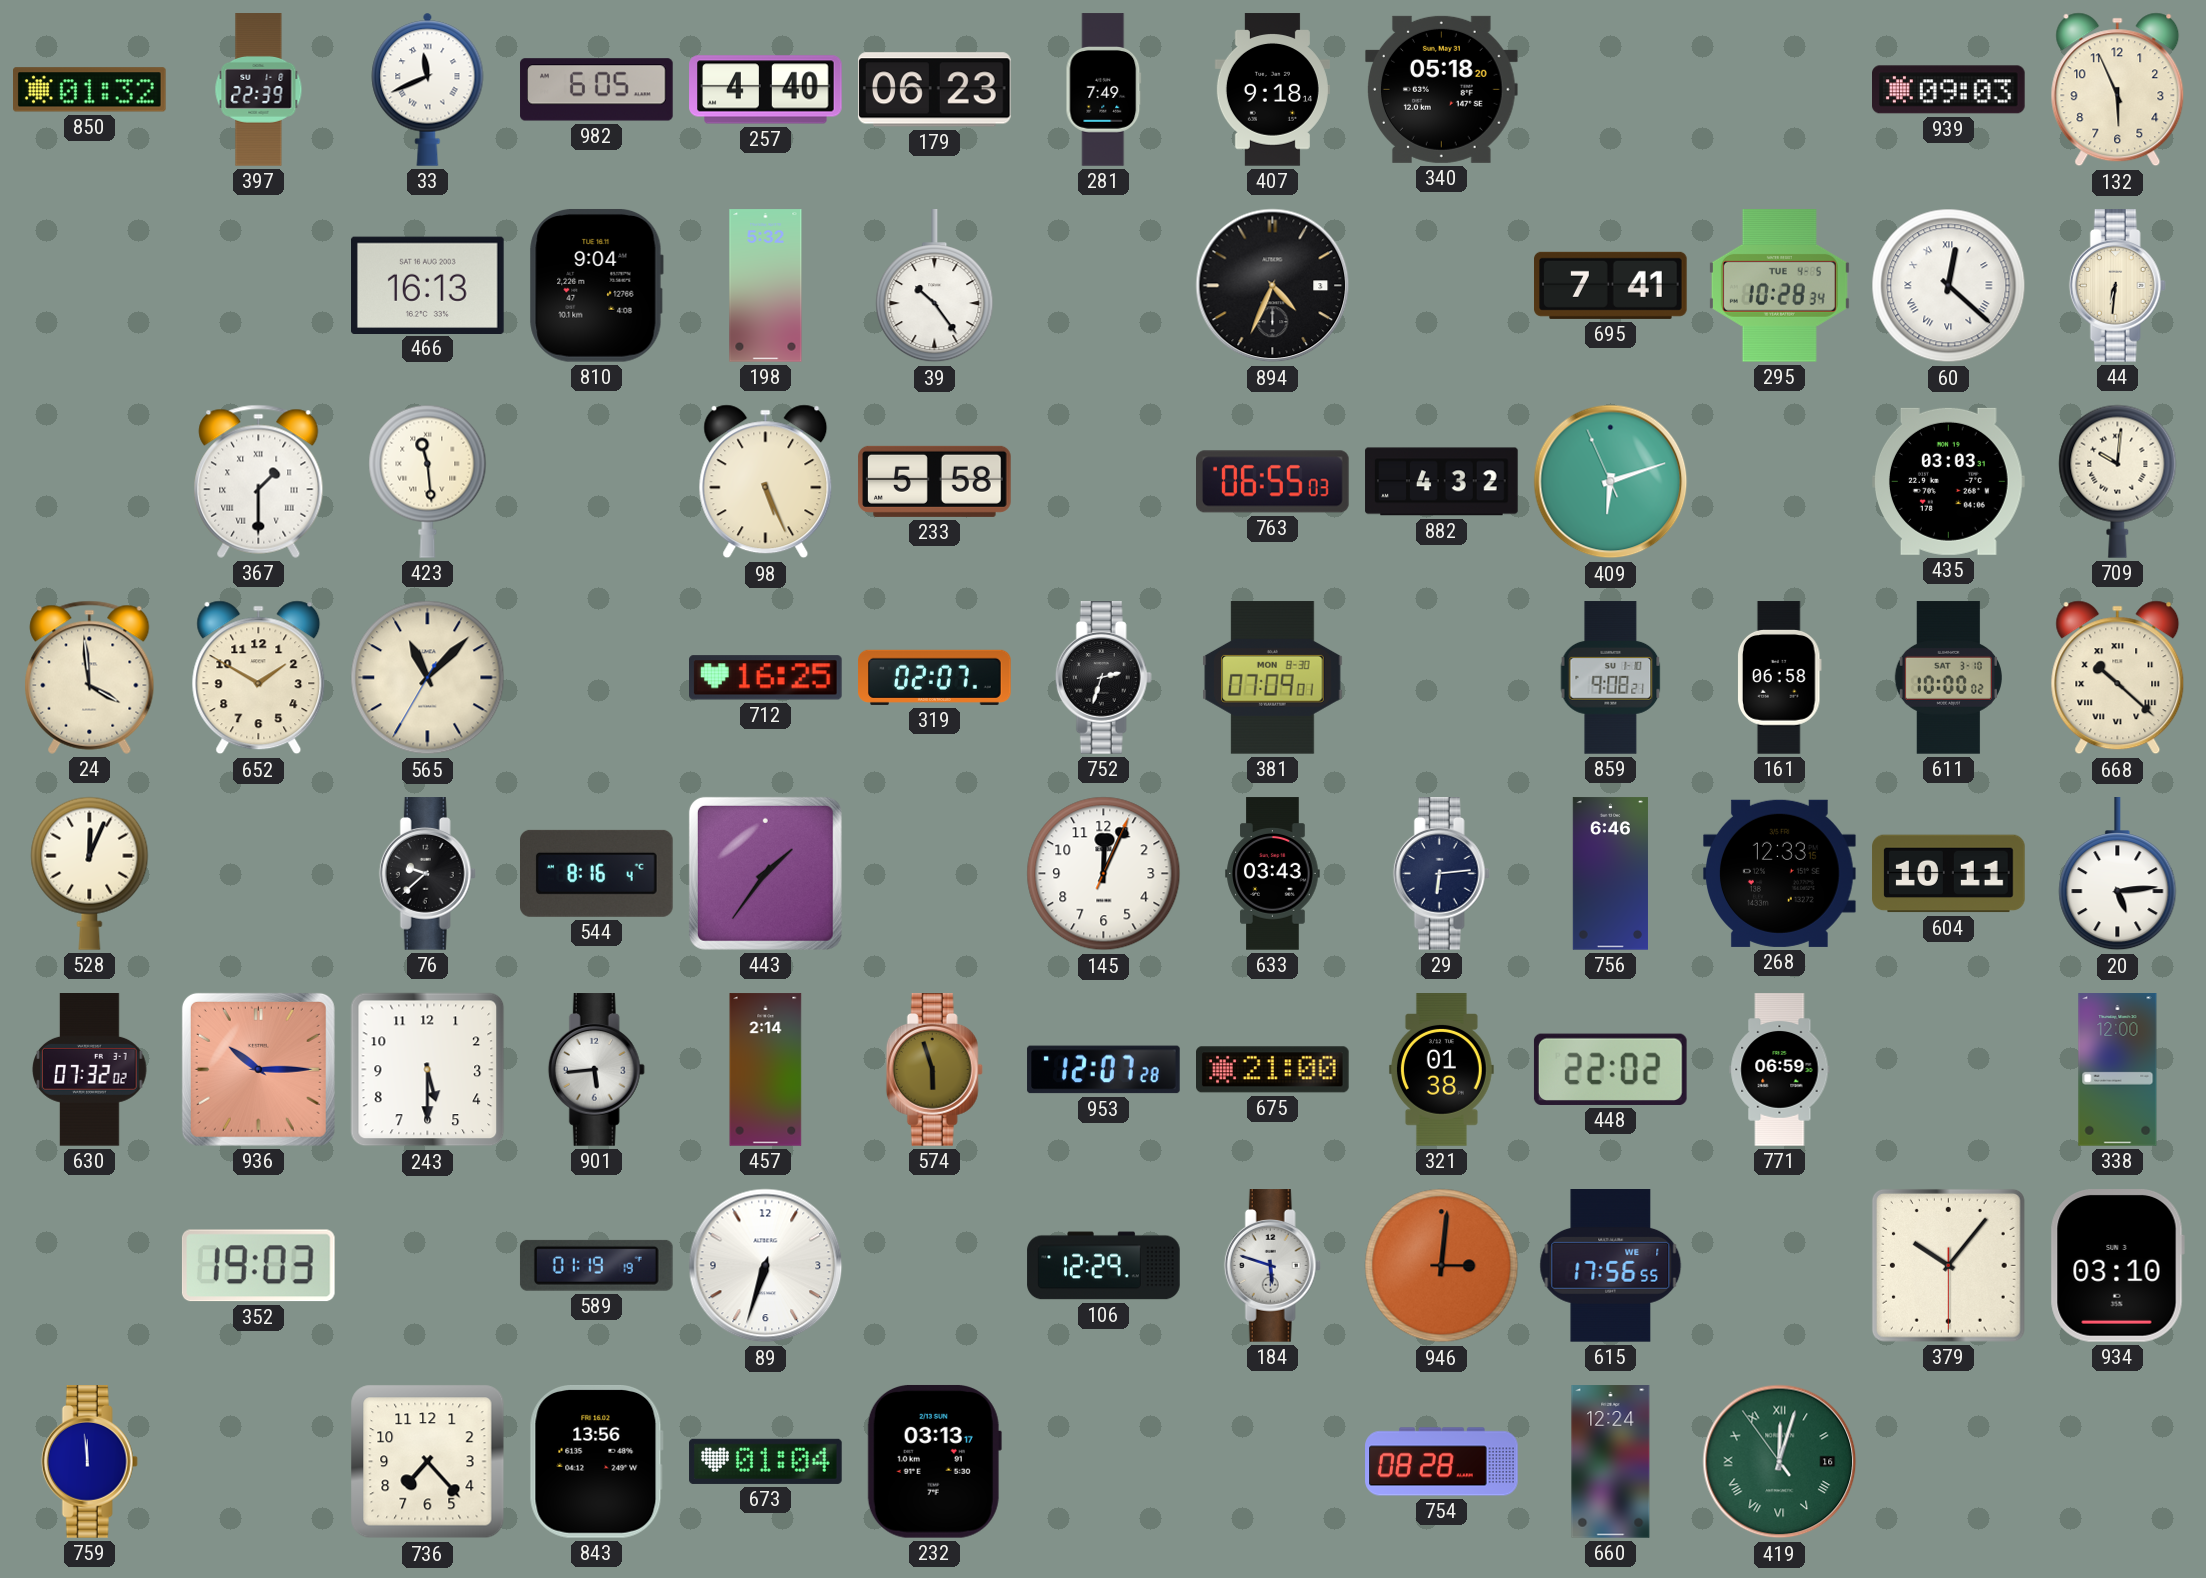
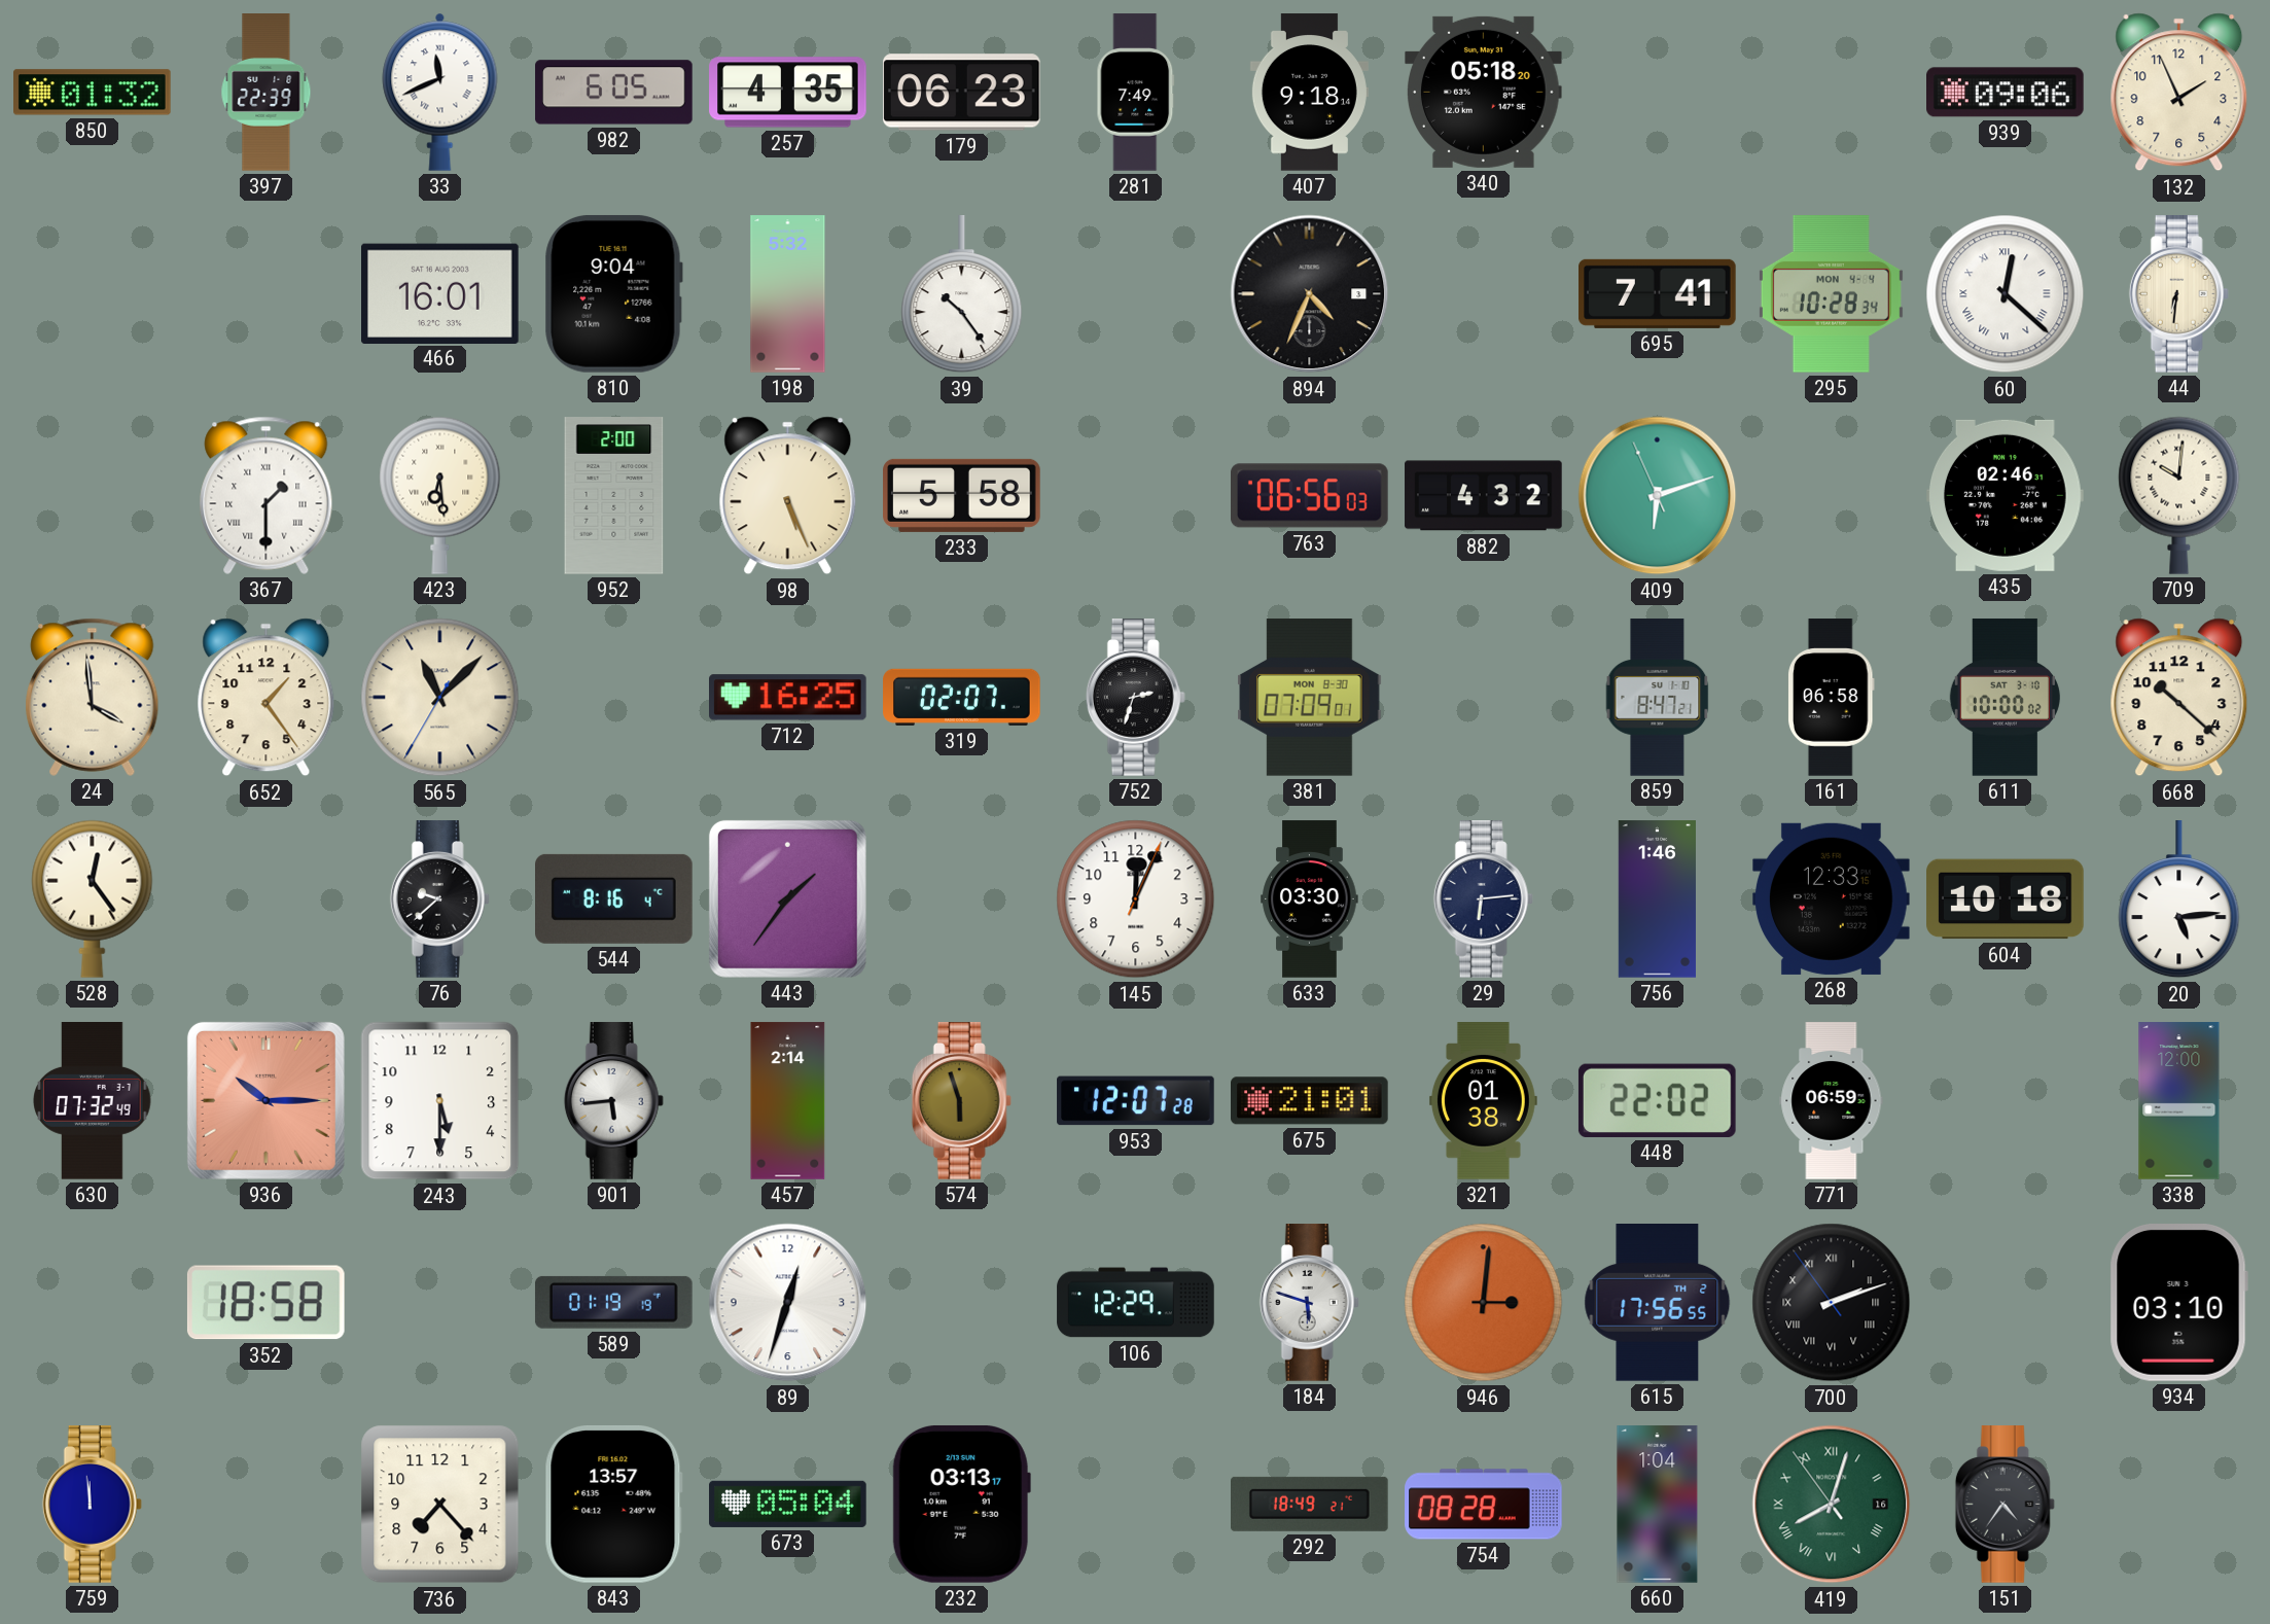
257: 4:40 -> 4:35 (788, 93)
939: 09:03 -> 09:06 (2006, 93)
132: 5:56 -> 1:56 (2179, 93)
466: 16:13 -> 16:01 (440, 293)
295 date: TUE 4-5 -> MON 4-4 (1831, 294)
423: 11:29 -> 6:29 (440, 495)
952: none -> 2:00 (614, 496)
763: 06:55 -> 06:56 (1310, 496)
435: 03:03 -> 02:46 (2006, 495)
652: 1:50 -> 1:24 (267, 698)
859: 9:08 -> 8:47 (1658, 698)
668 numerals: Roman -> Arabic (2179, 698)
528: 12:04 -> 12:24 (93, 898)
633: 03:43 -> 03:30 (1310, 899)
756: 6:46 -> 1:46 (1657, 899)
604: 10:11 -> 10:18 (2006, 899)
630: 07:32:02 -> 07:32:49 (93, 1101)
675: 21:00 -> 21:01 (1310, 1101)
352: 19:03 -> 18:58 (265, 1303)
89: 6:33 -> 12:33 (788, 1303)
615 date: WE 1 -> TH 2 (1658, 1303)
700: none -> 2:11 (1832, 1303)
379: 10:06 -> none (1948, 1265)
843: 13:56 -> 13:57 (613, 1505)
673: 01:04 -> 05:04 (788, 1504)
292: none -> 18:49 (1310, 1504)
660: 12:24 -> 1:04 (1658, 1505)
419: 12:02 -> 8:02 (1832, 1505)
151: none -> 4:36 (2005, 1505)
